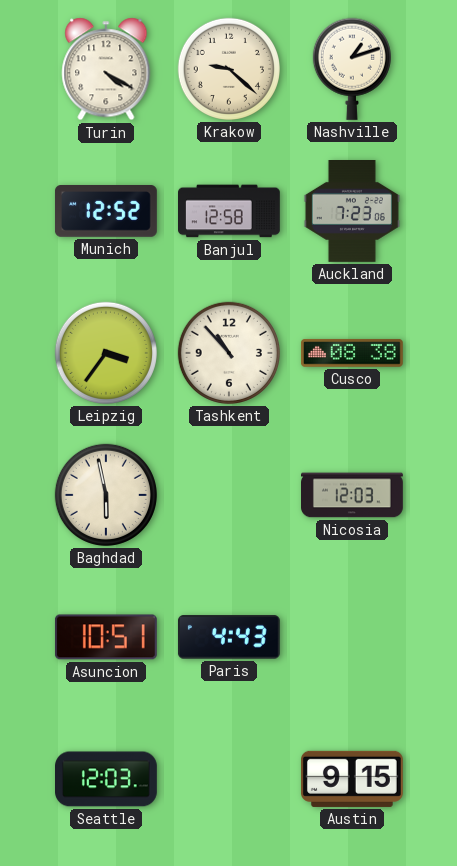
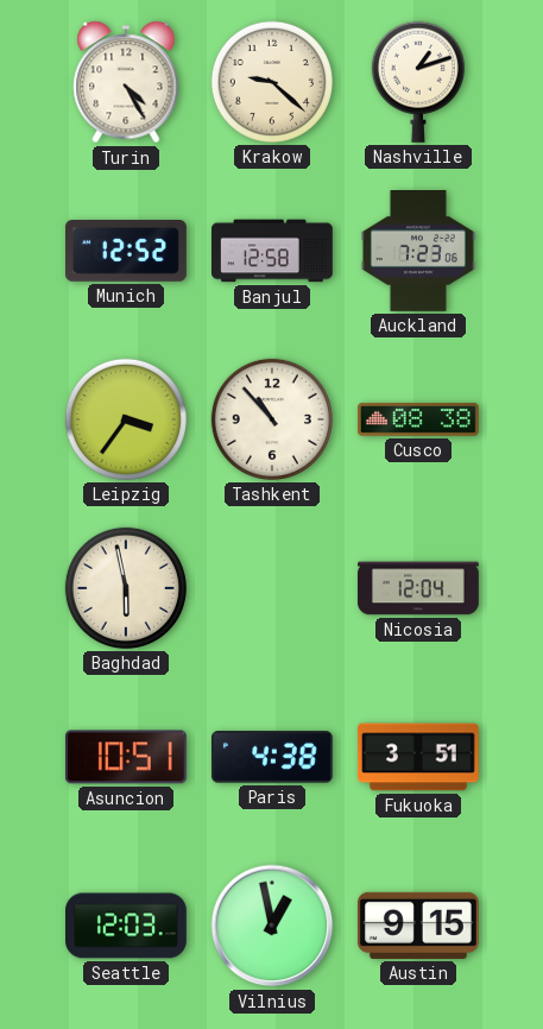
Turin: 4:20 -> 4:25 (126, 82)
Nicosia: 12:03 -> 12:04 (419, 588)
Paris: 4:43 -> 4:38 (272, 757)
Fukuoka: none -> 3:51 (418, 757)
Vilnius: none -> 12:58 (272, 926)
